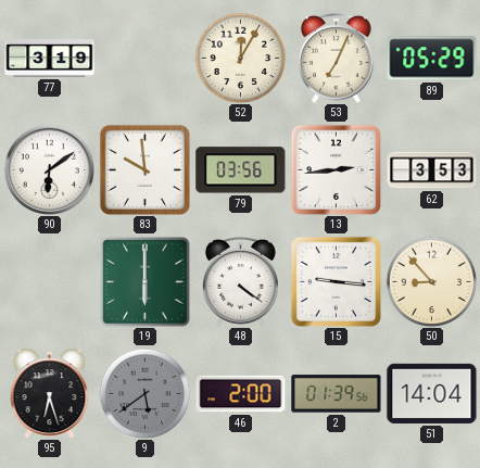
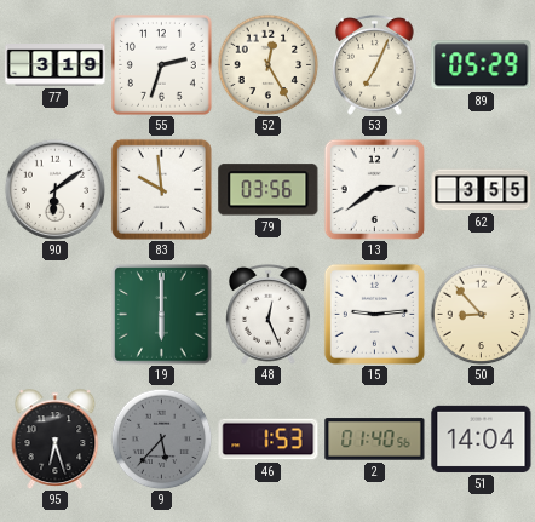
55: none -> 2:33 (161, 64)
52: 12:05 -> 12:25 (267, 64)
13: 2:44 -> 2:39 (374, 189)
62: 3:53 -> 3:55 (482, 190)
48: 4:21 -> 12:26 (269, 314)
15: 9:16 -> 9:14 (374, 314)
9: 5:39 -> 5:37 (161, 438)
46: 2:00 -> 1:53 (269, 440)
2: 01:39 -> 01:40 (375, 440)
